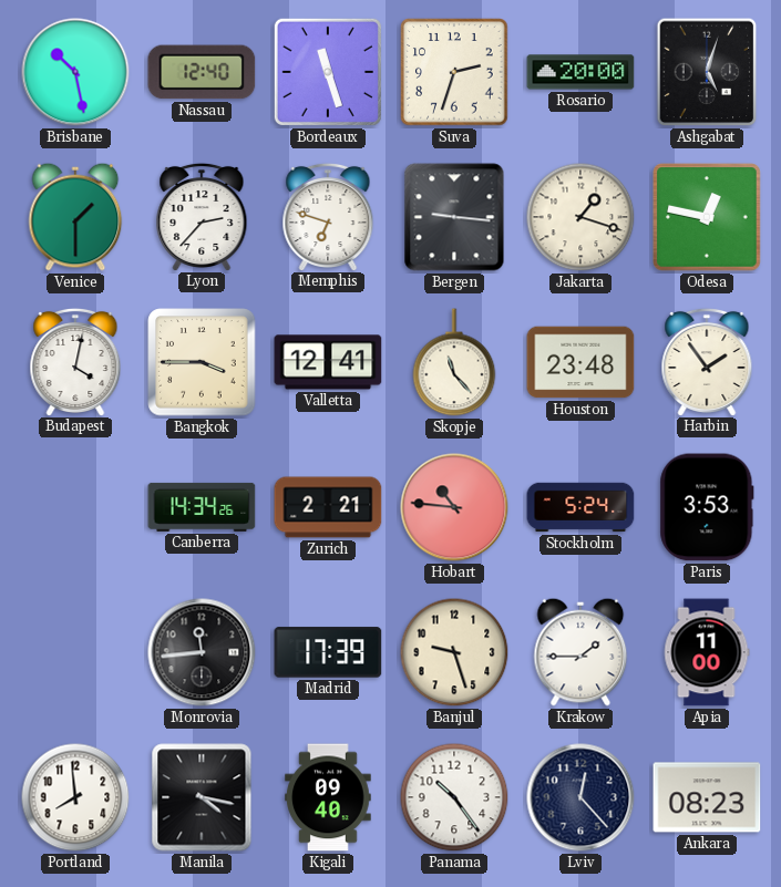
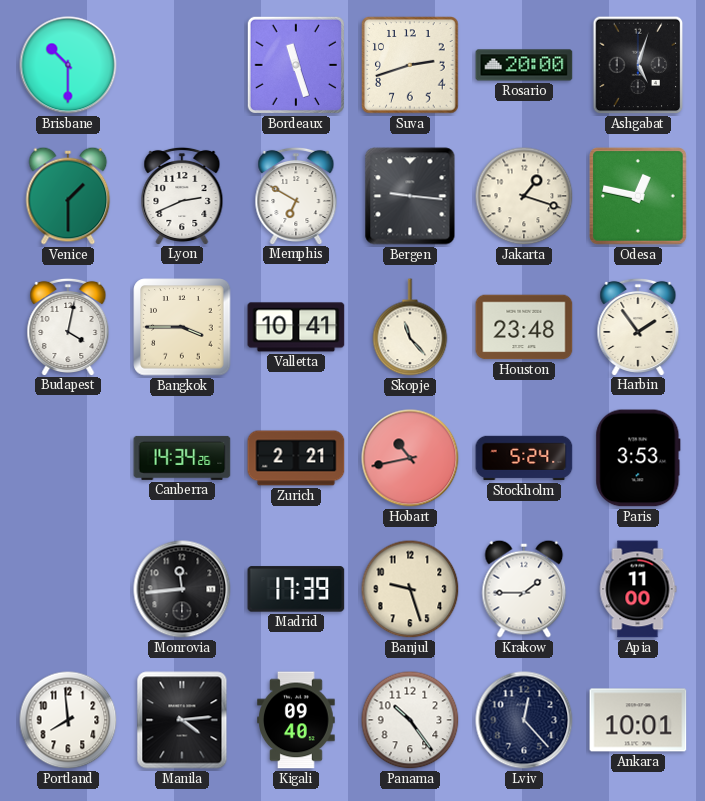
Brisbane: 10:28 -> 10:30 (68, 65)
Nassau: 12:40 -> none (202, 72)
Suva: 2:33 -> 2:42 (410, 65)
Lyon: 2:37 -> 2:41 (182, 195)
Memphis: 6:48 -> 6:50 (296, 195)
Valletta: 12:41 -> 10:41 (296, 327)
Hobart: 10:46 -> 10:43 (410, 458)
Manila: 4:17 -> 4:14 (182, 720)
Ankara: 08:23 -> 10:01 (638, 720)
